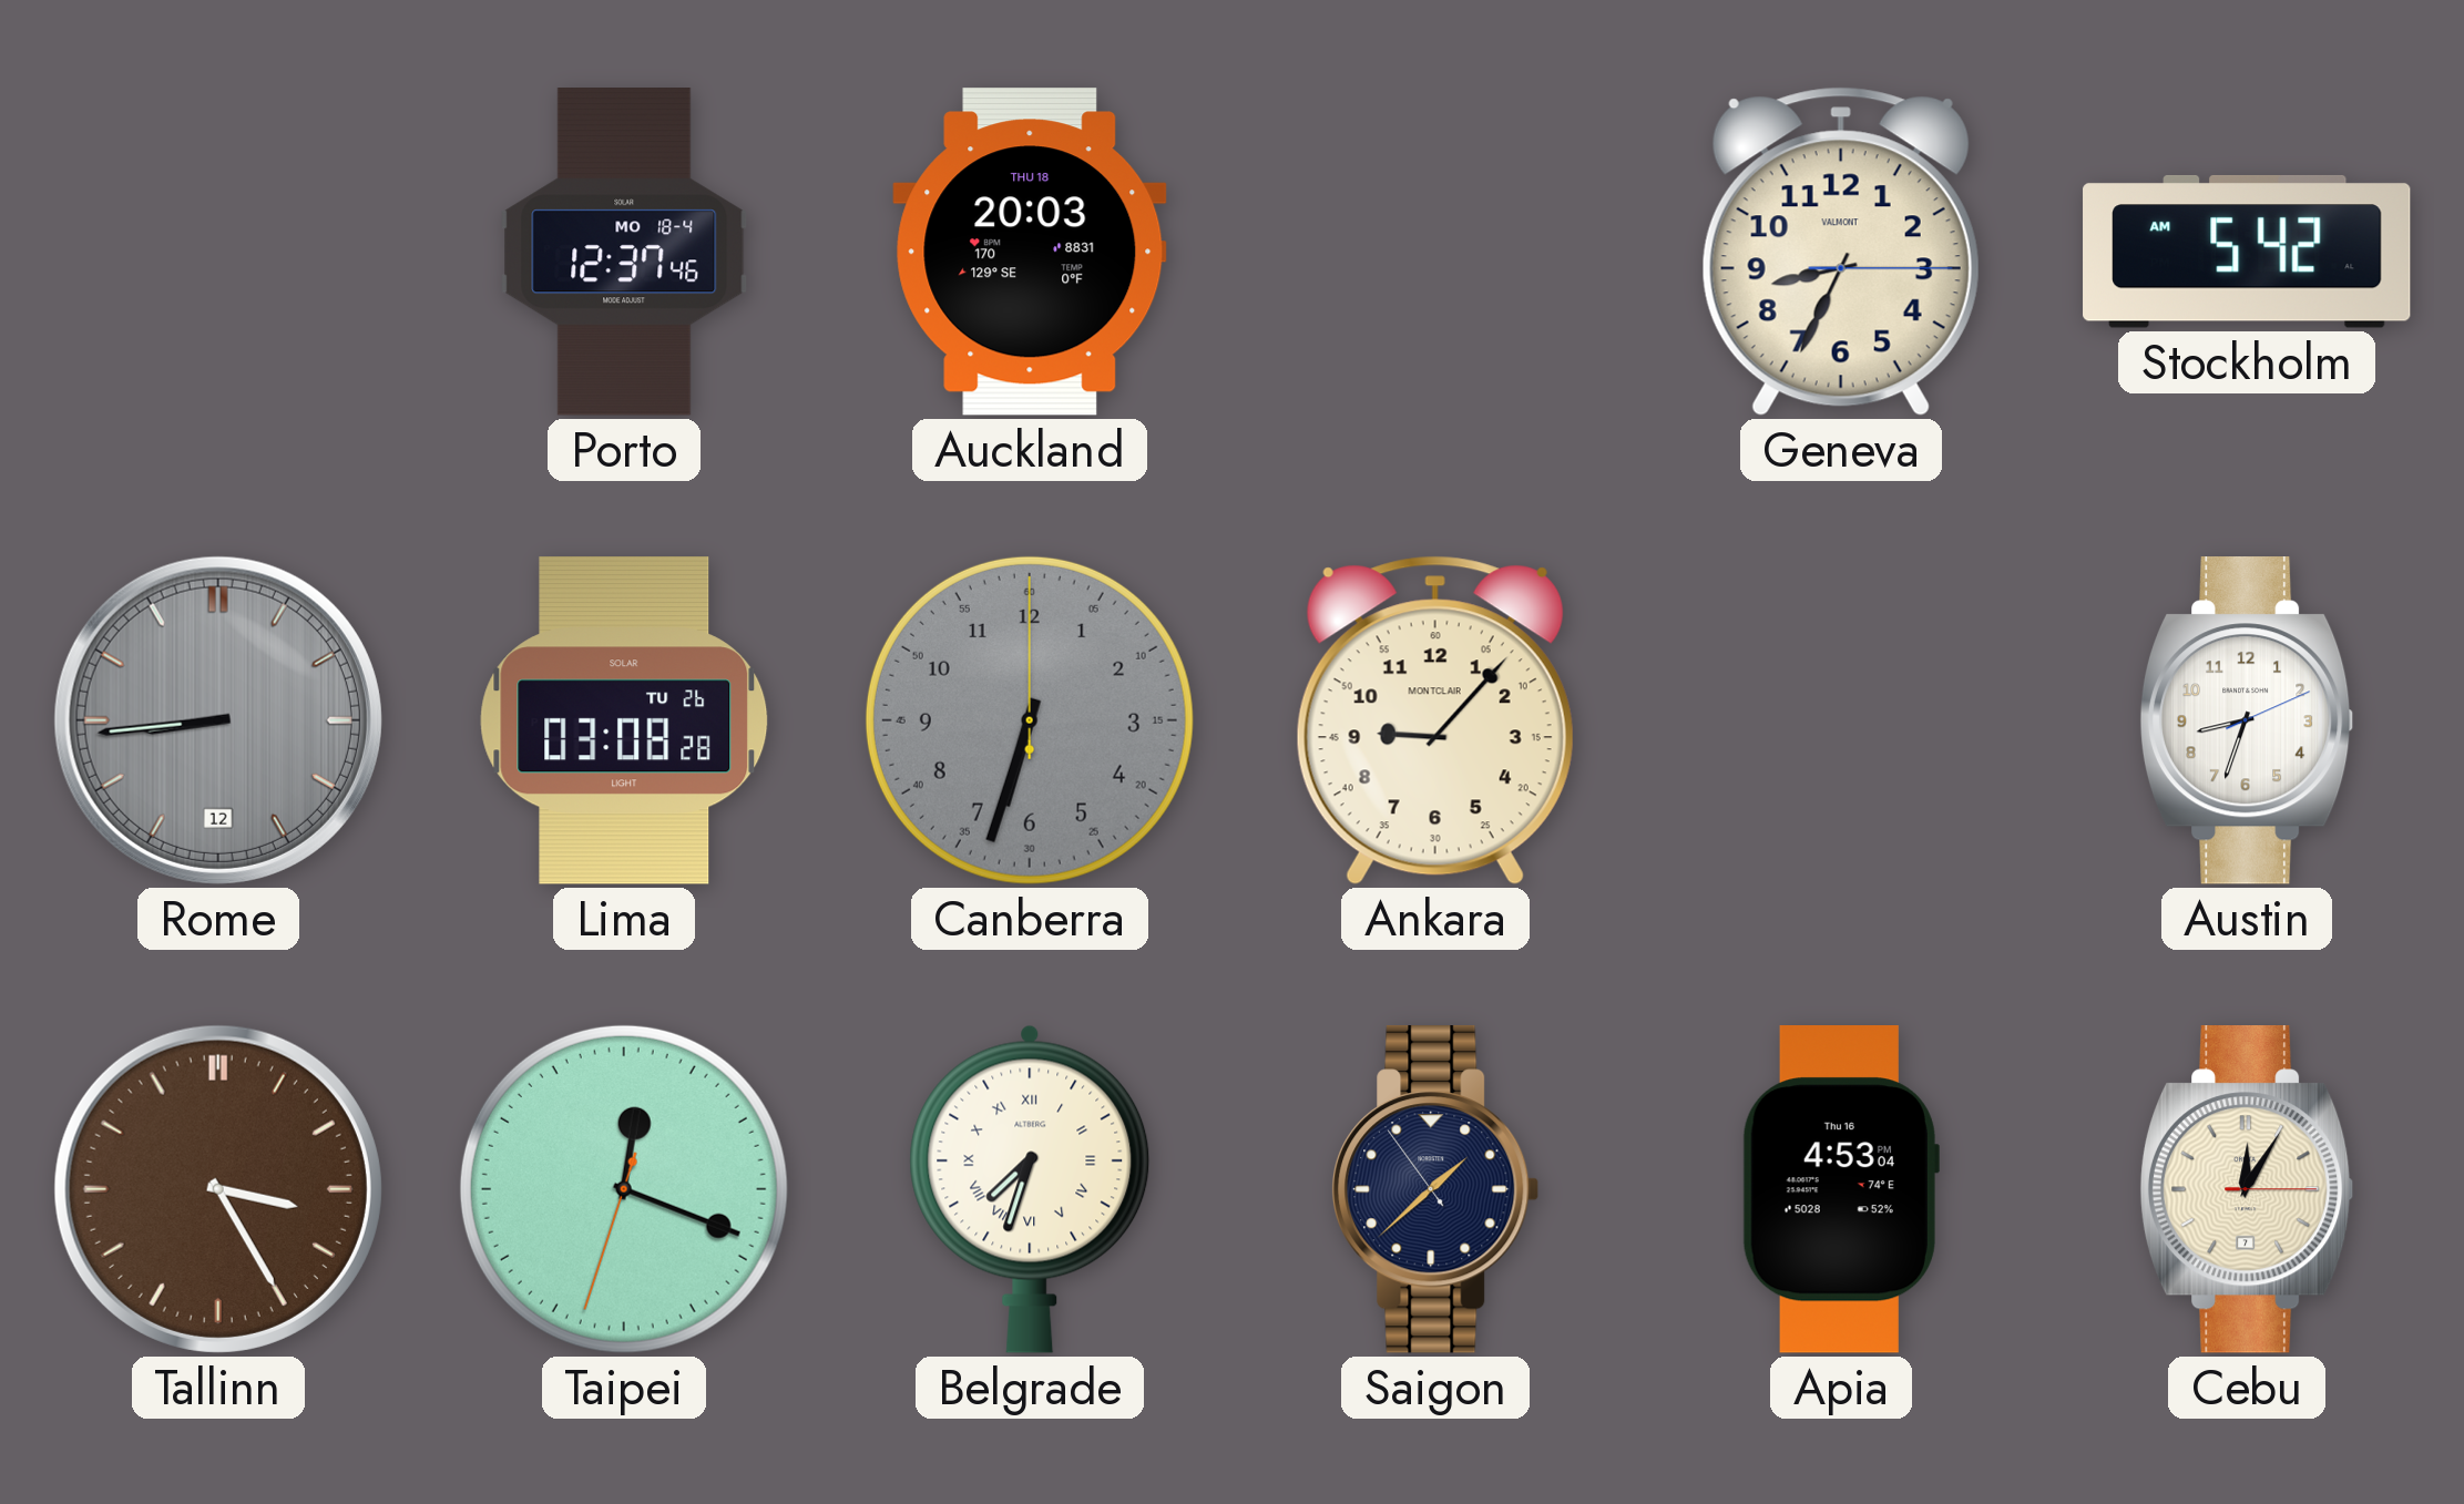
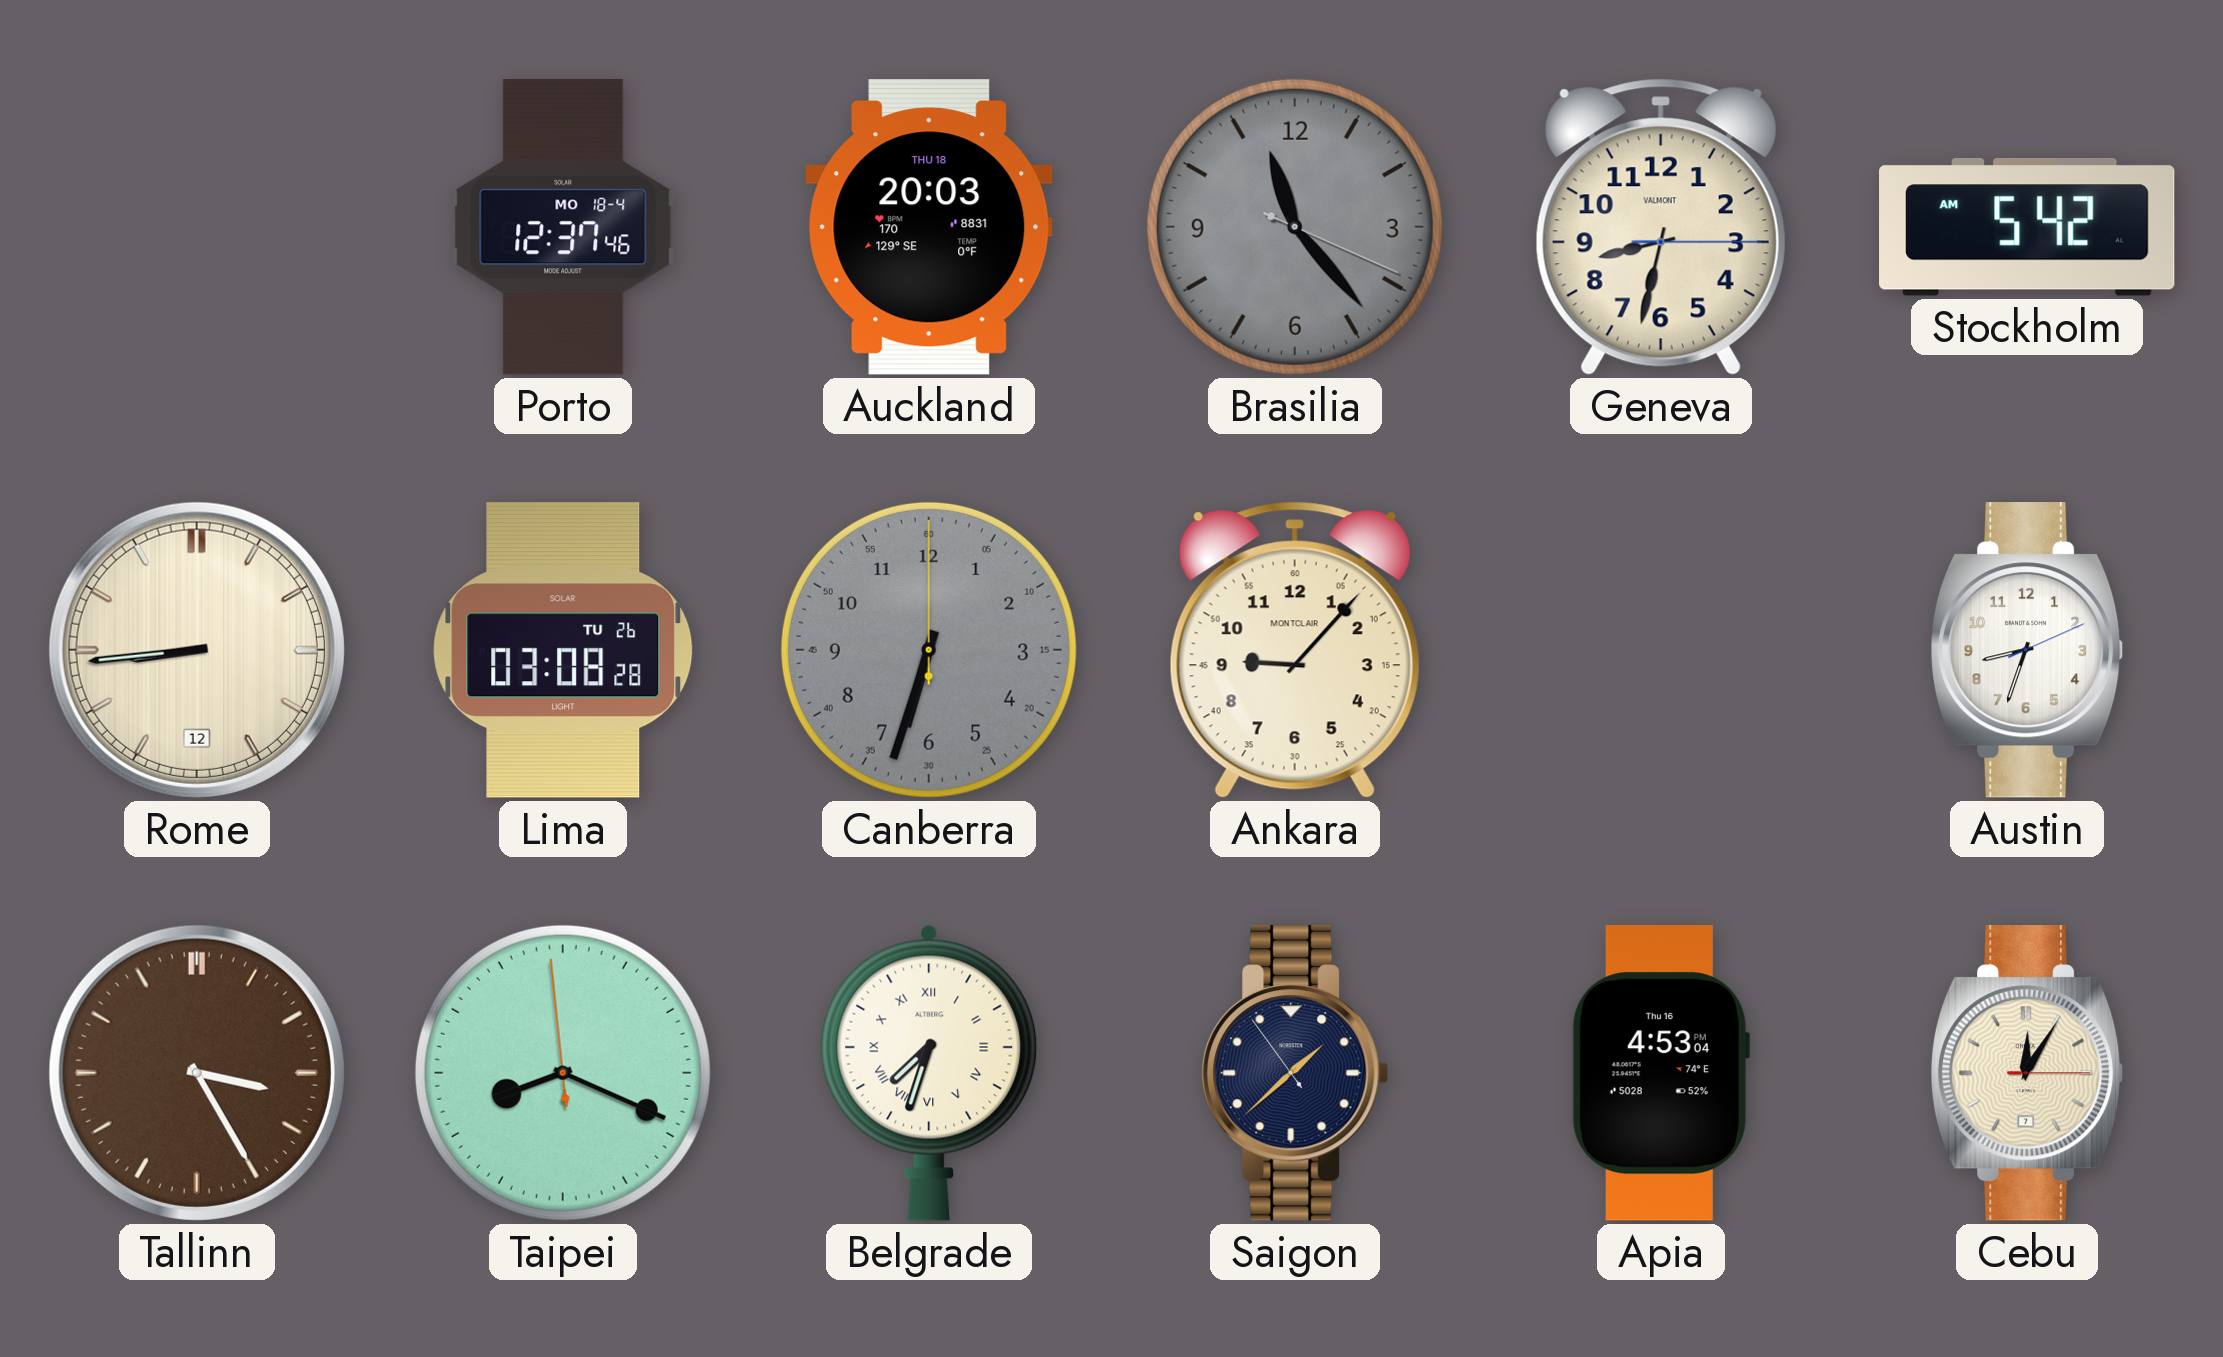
Brasilia: none -> 11:23 (1295, 227)
Geneva: 8:34 -> 8:32 (1661, 227)
Rome dial: grey -> cream (197, 650)
Taipei: 12:18 -> 8:18 (563, 1073)
